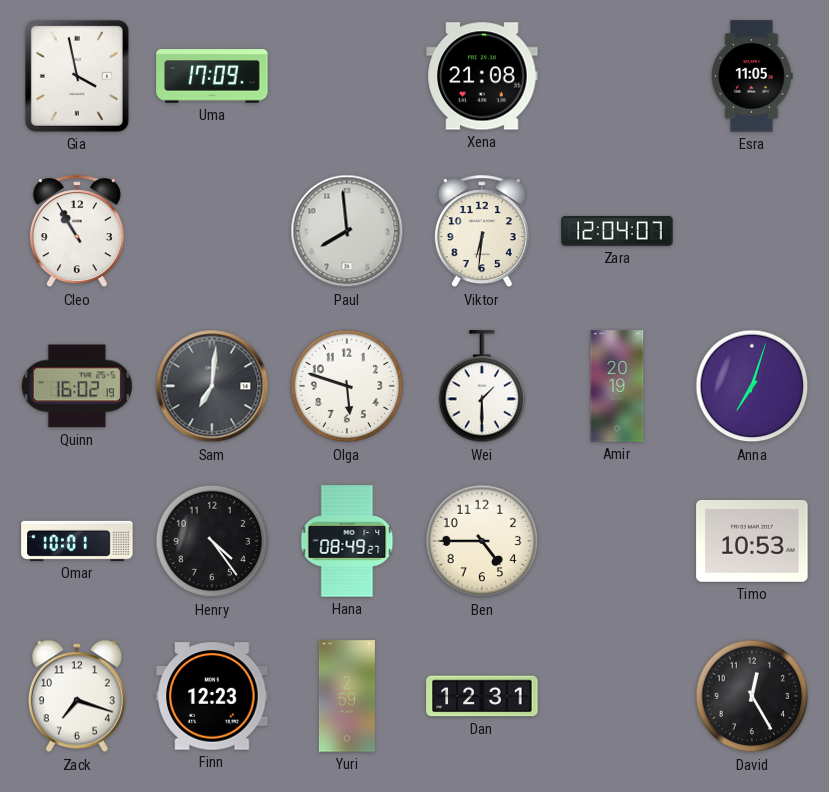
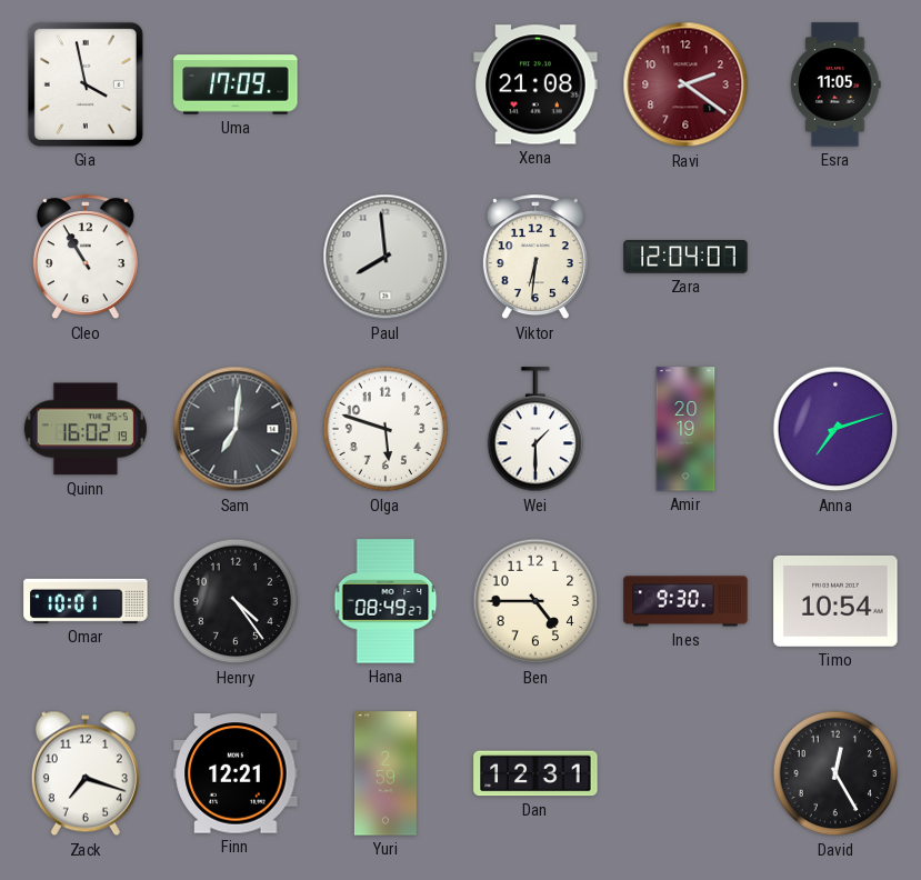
Ravi: none -> 2:21 (685, 84)
Anna: 7:03 -> 7:12 (835, 429)
Ines: none -> 9:30 (685, 601)
Timo: 10:53 -> 10:54 (835, 601)
Finn: 12:23 -> 12:21 (236, 773)
